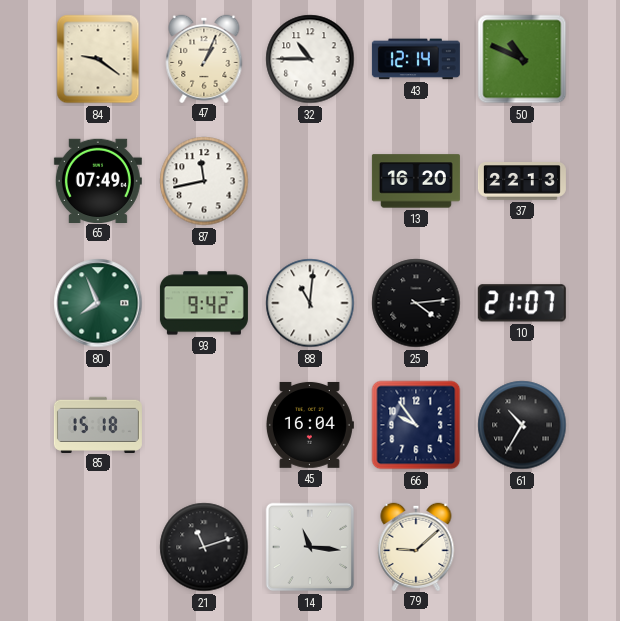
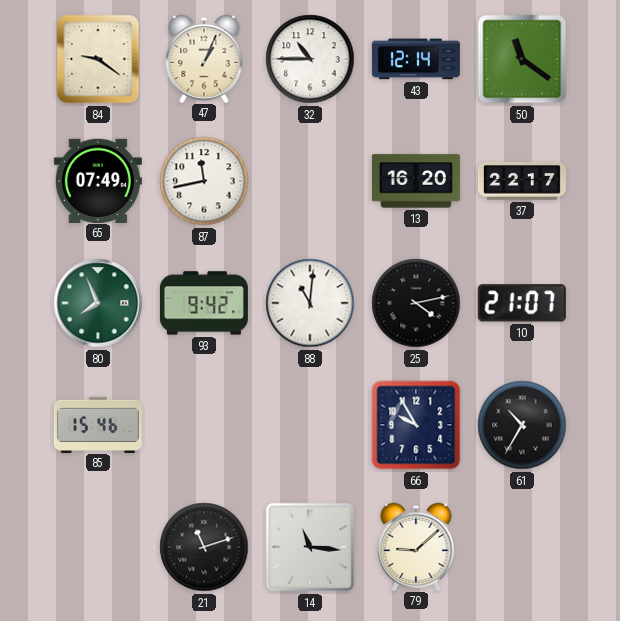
50: 10:49 -> 11:21 (522, 59)
37: 22:13 -> 22:17 (522, 181)
25: 4:14 -> 4:13 (416, 303)
85: 15:18 -> 15:46 (98, 424)
45: 16:04 -> none (309, 425)
66: 9:54 -> 9:55 (416, 425)
